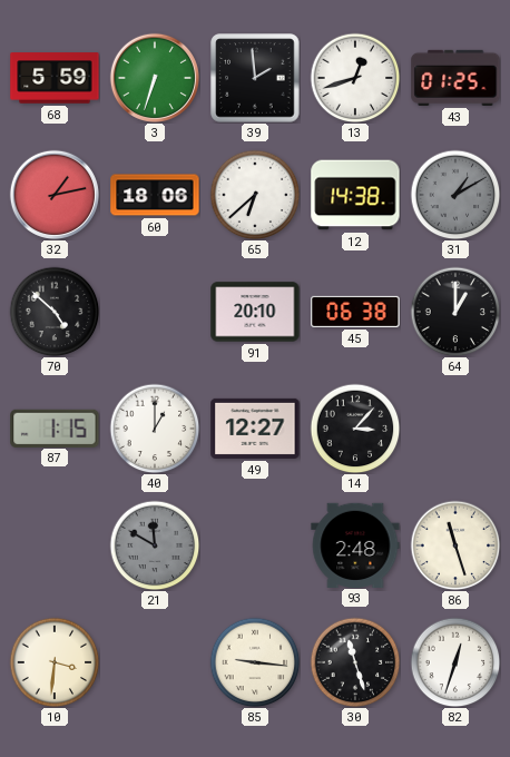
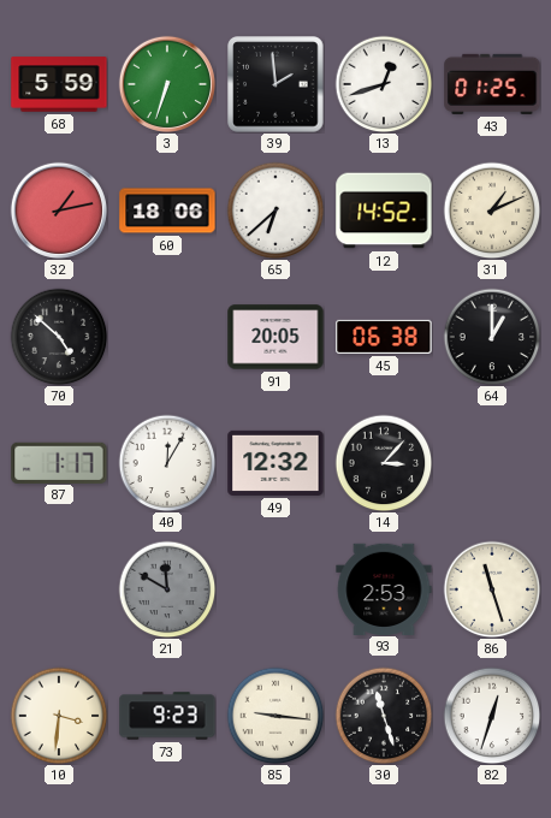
12: 14:38 -> 14:52 (384, 211)
31: 1:10 -> 1:11 (492, 211)
31 dial: grey -> cream (492, 211)
91: 20:10 -> 20:05 (275, 337)
87: 1:15 -> 1:17 (59, 462)
40: 1:00 -> 12:05 (167, 463)
49: 12:27 -> 12:32 (275, 463)
93: 2:48 -> 2:53 (384, 588)
73: none -> 9:23 (167, 716)
